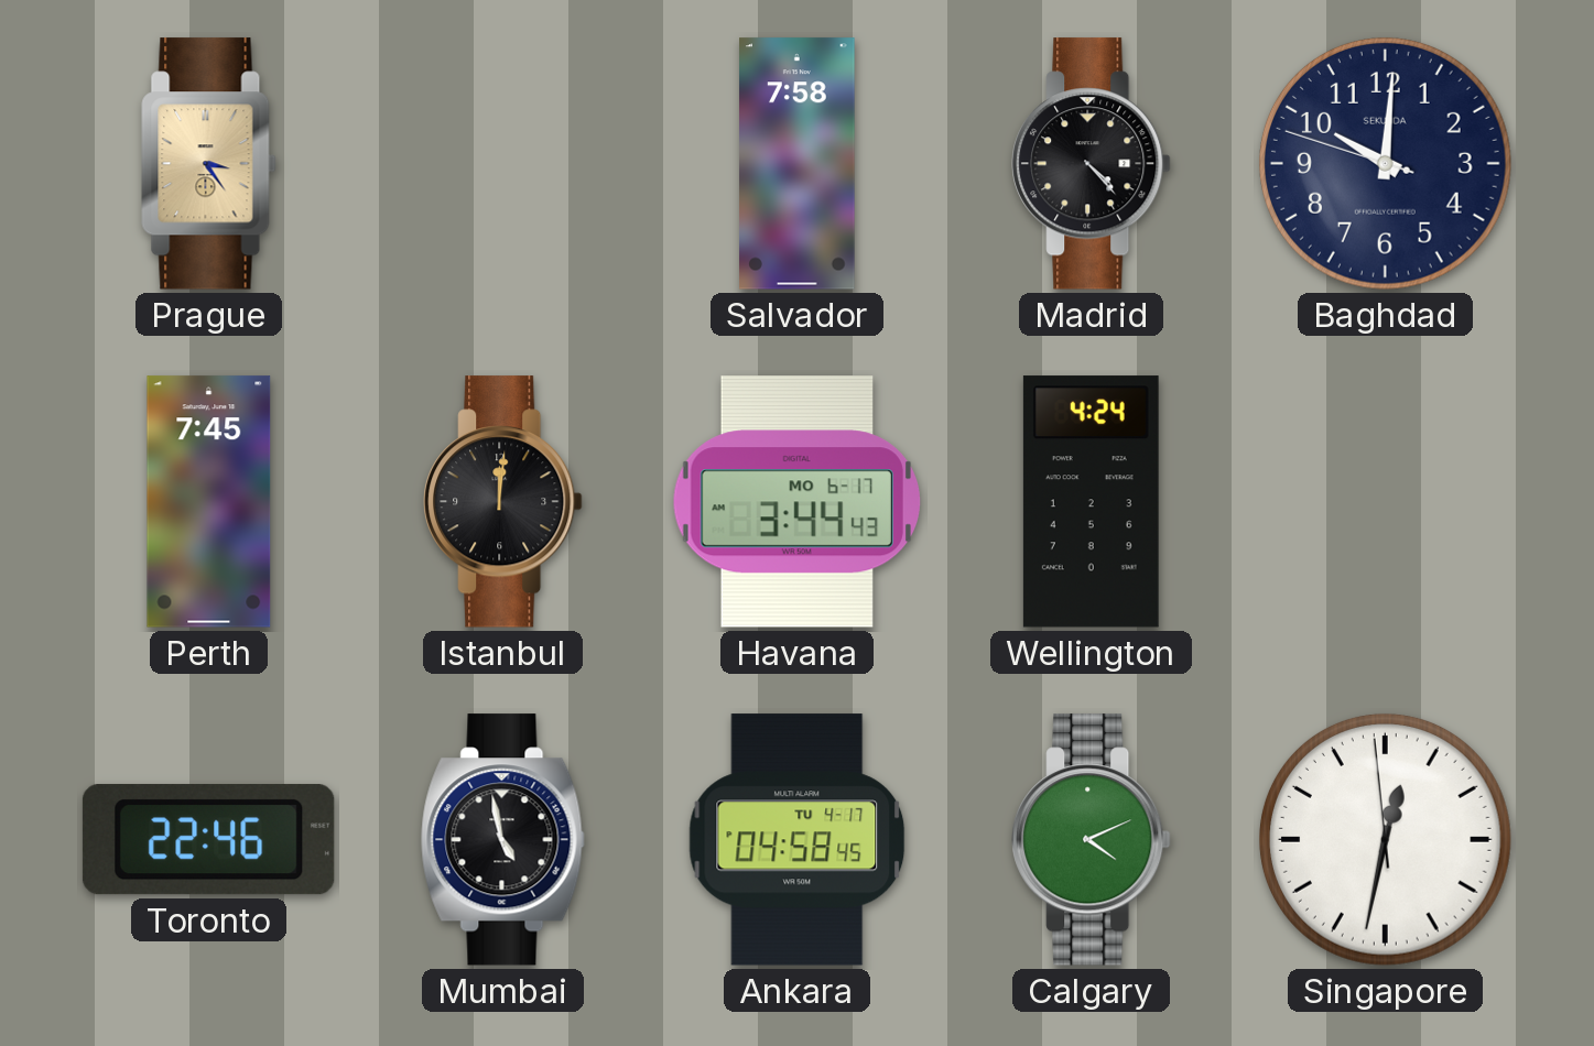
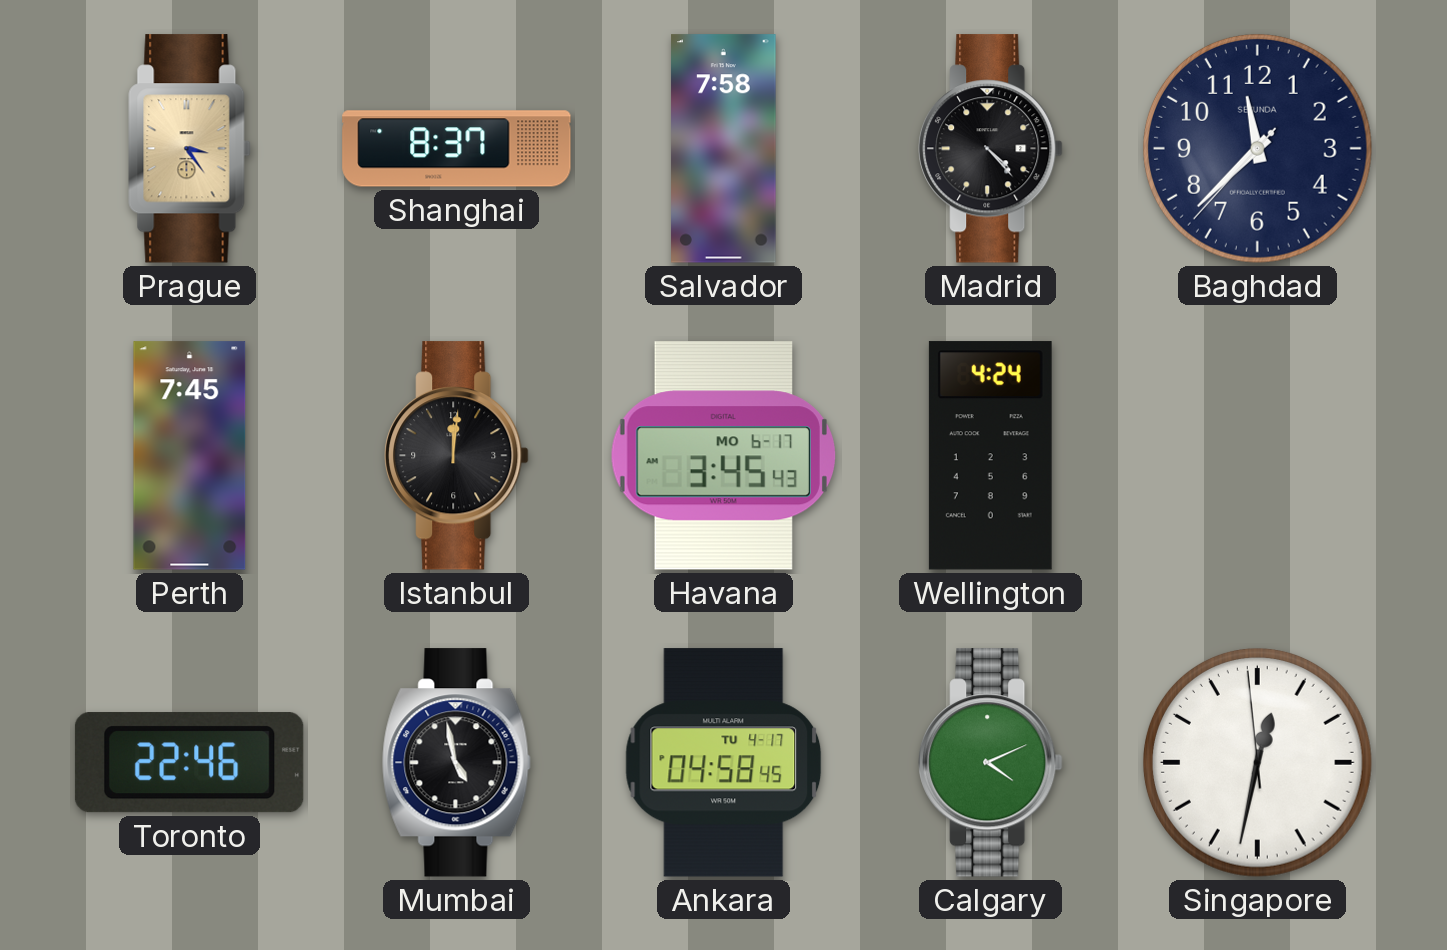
Shanghai: none -> 8:37 (457, 149)
Baghdad: 10:00 -> 11:37 (1257, 148)
Havana: 3:44 -> 3:45 (723, 456)
